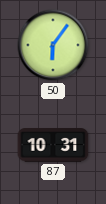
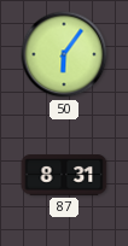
87: 10:31 -> 8:31 (64, 175)
